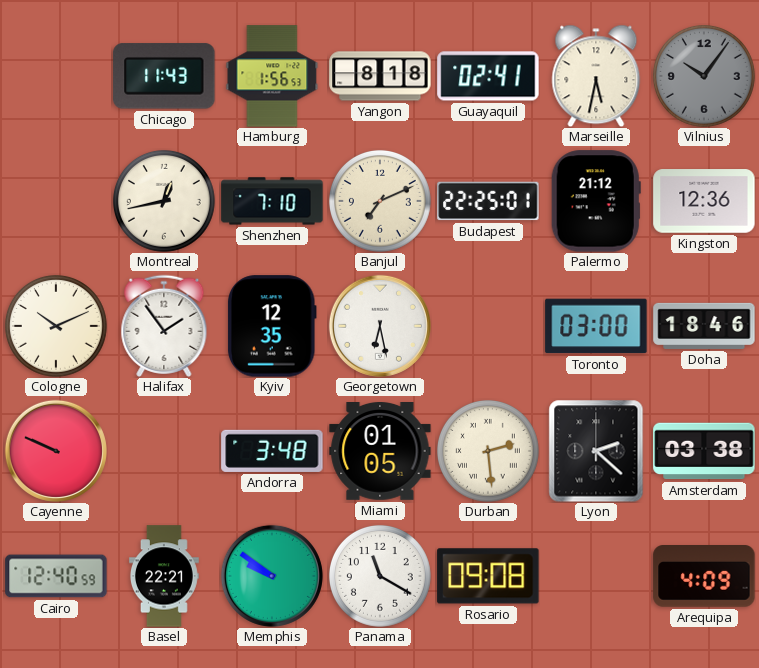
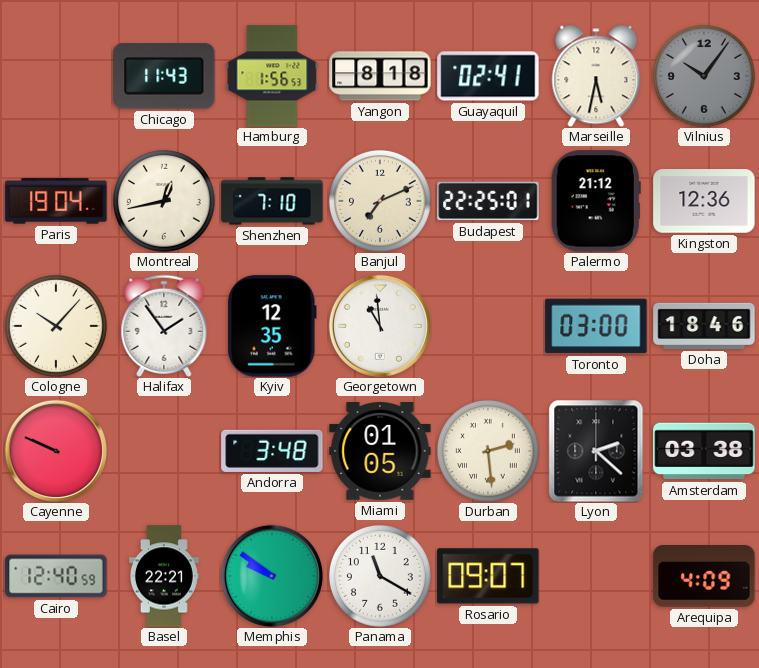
Paris: none -> 19:04 (56, 201)
Cologne: 10:11 -> 10:07 (56, 326)
Georgetown: 6:28 -> 10:59 (380, 326)
Rosario: 09:08 -> 09:07 (488, 576)
